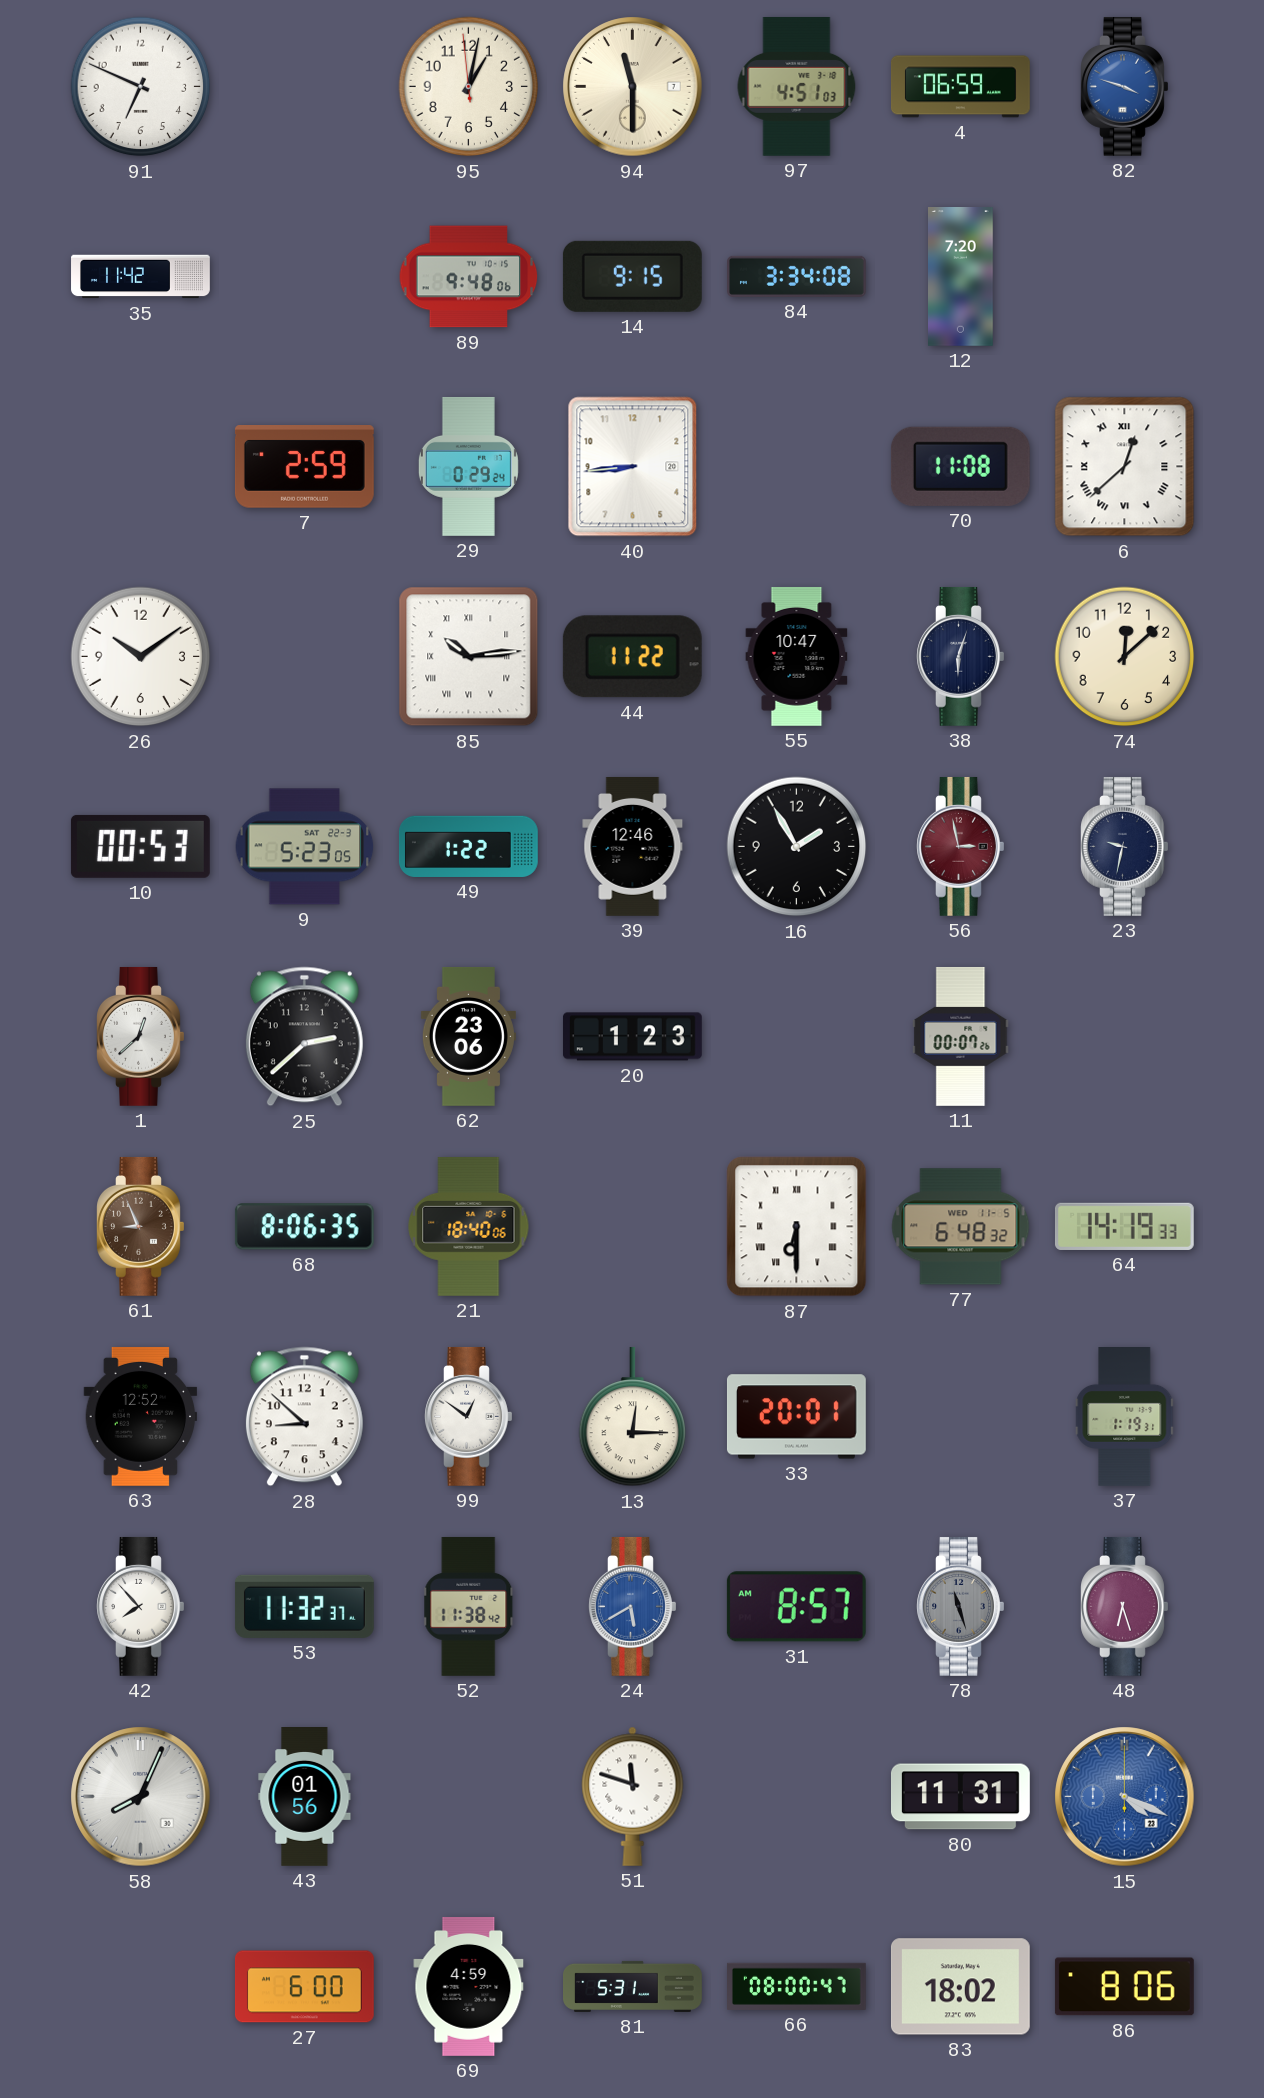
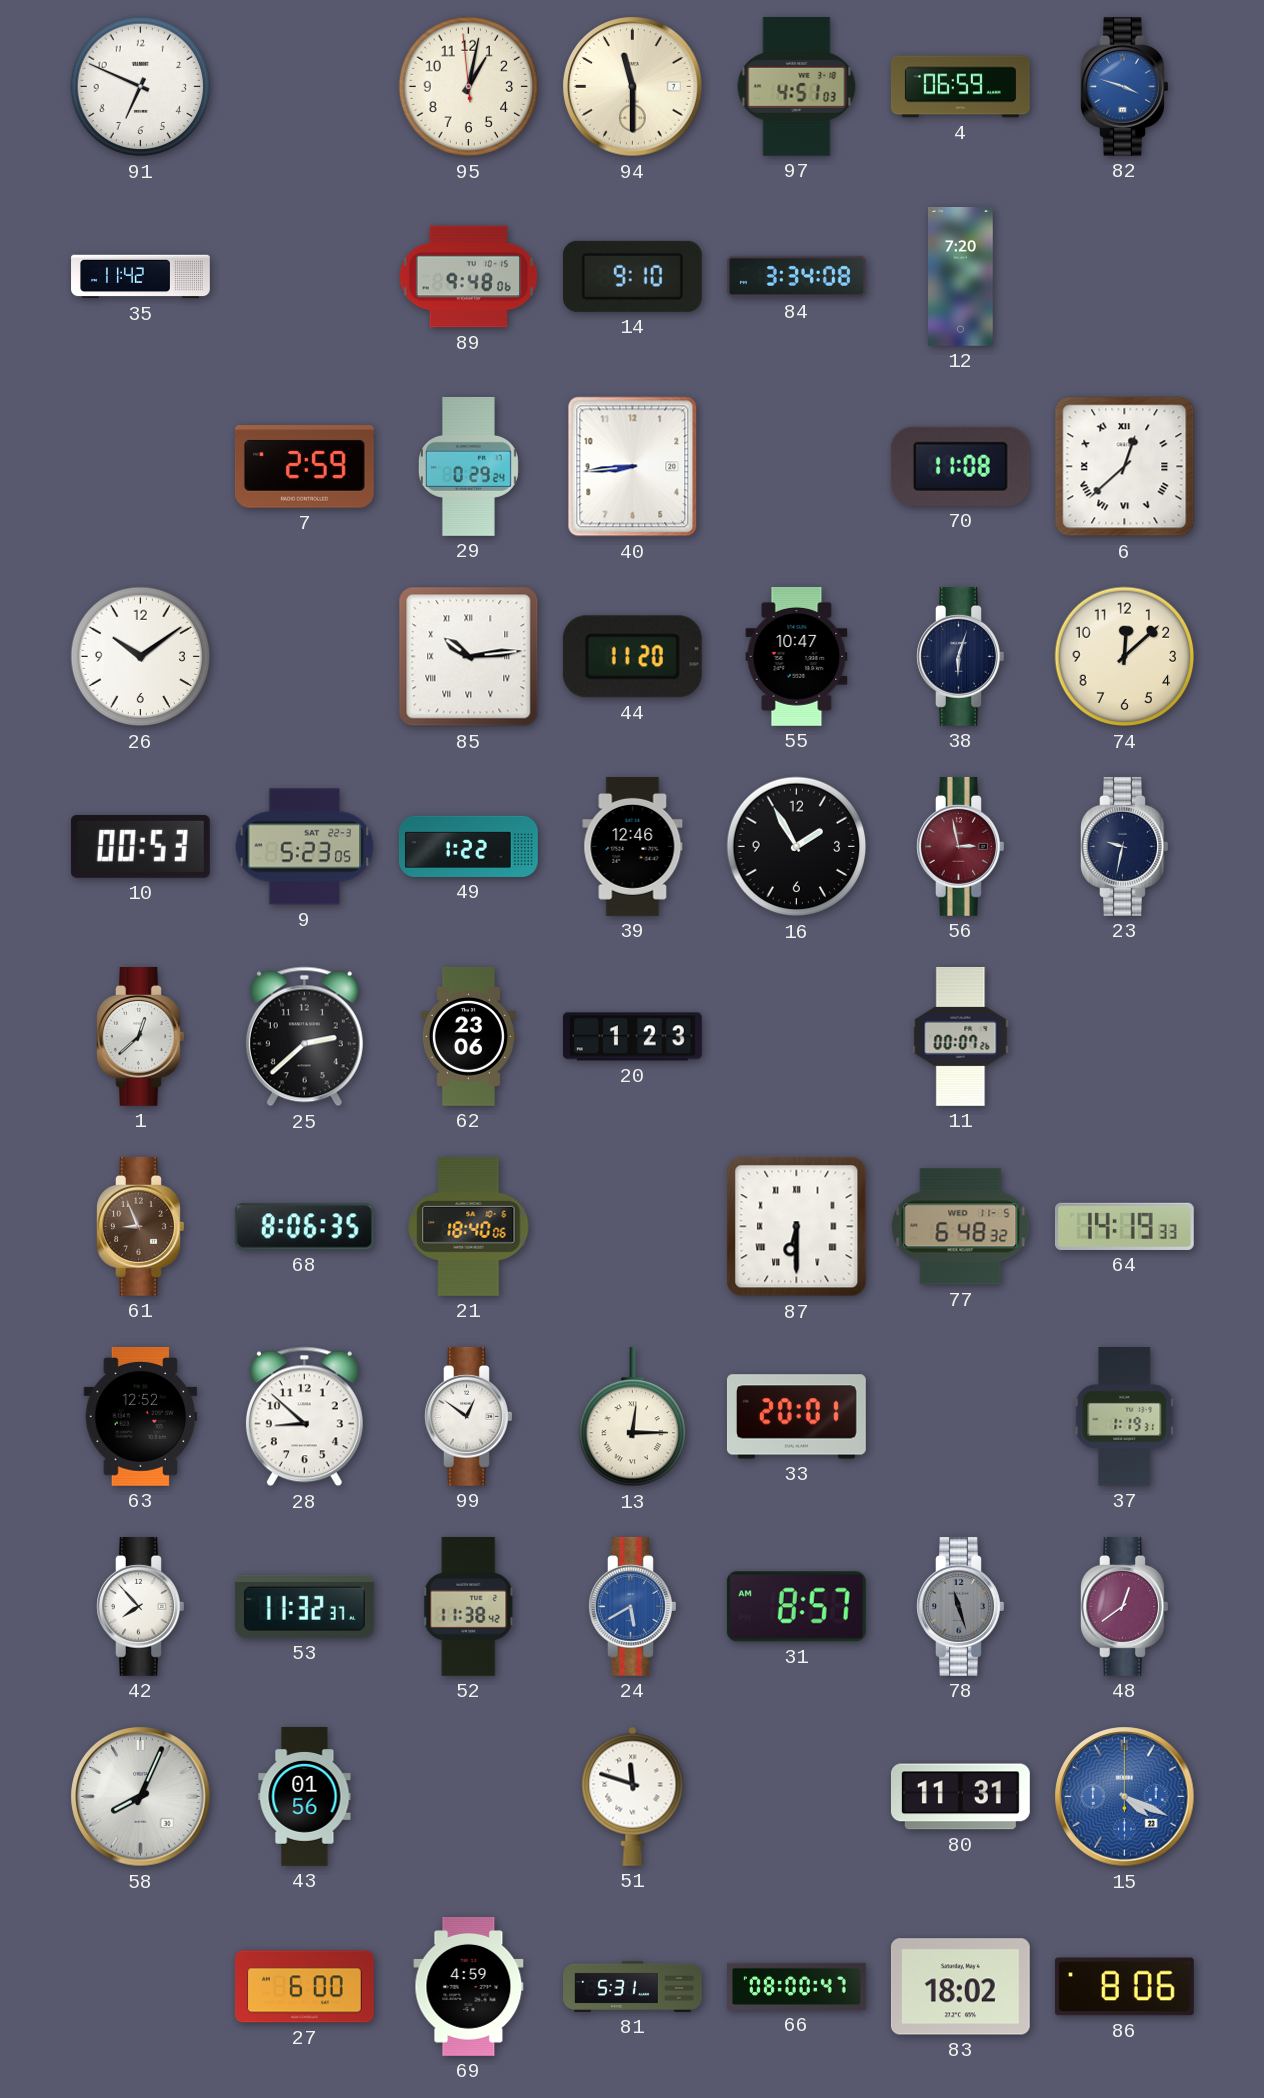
14: 9:15 -> 9:10 (632, 276)
44: 11:22 -> 11:20 (632, 657)
48: 6:27 -> 12:39 (1125, 1606)
